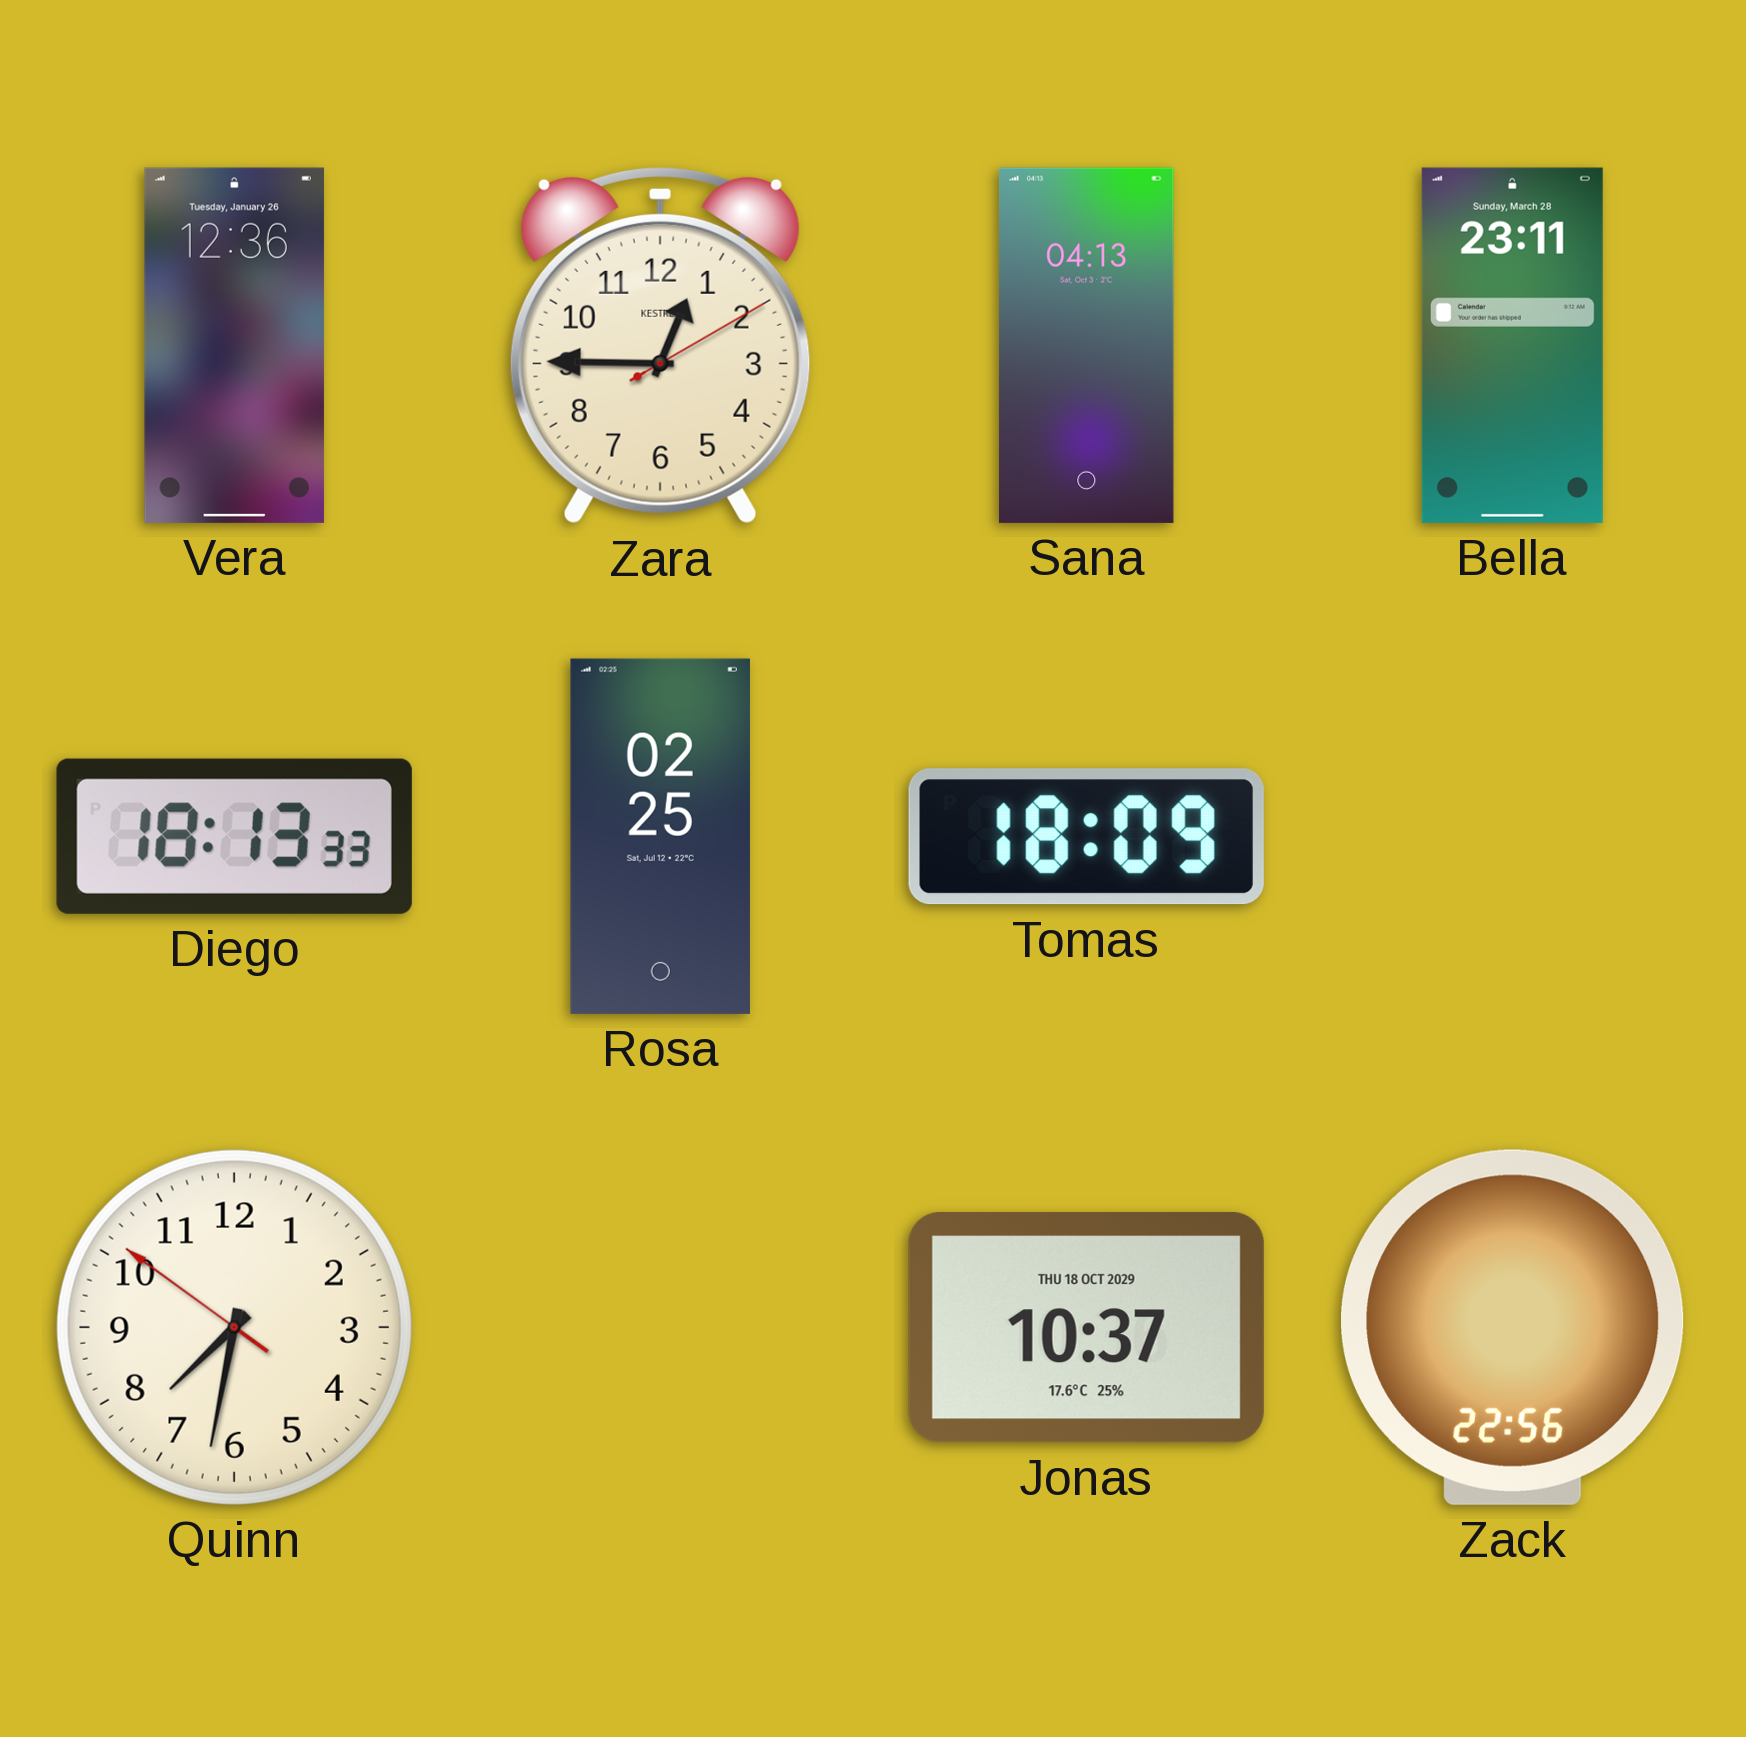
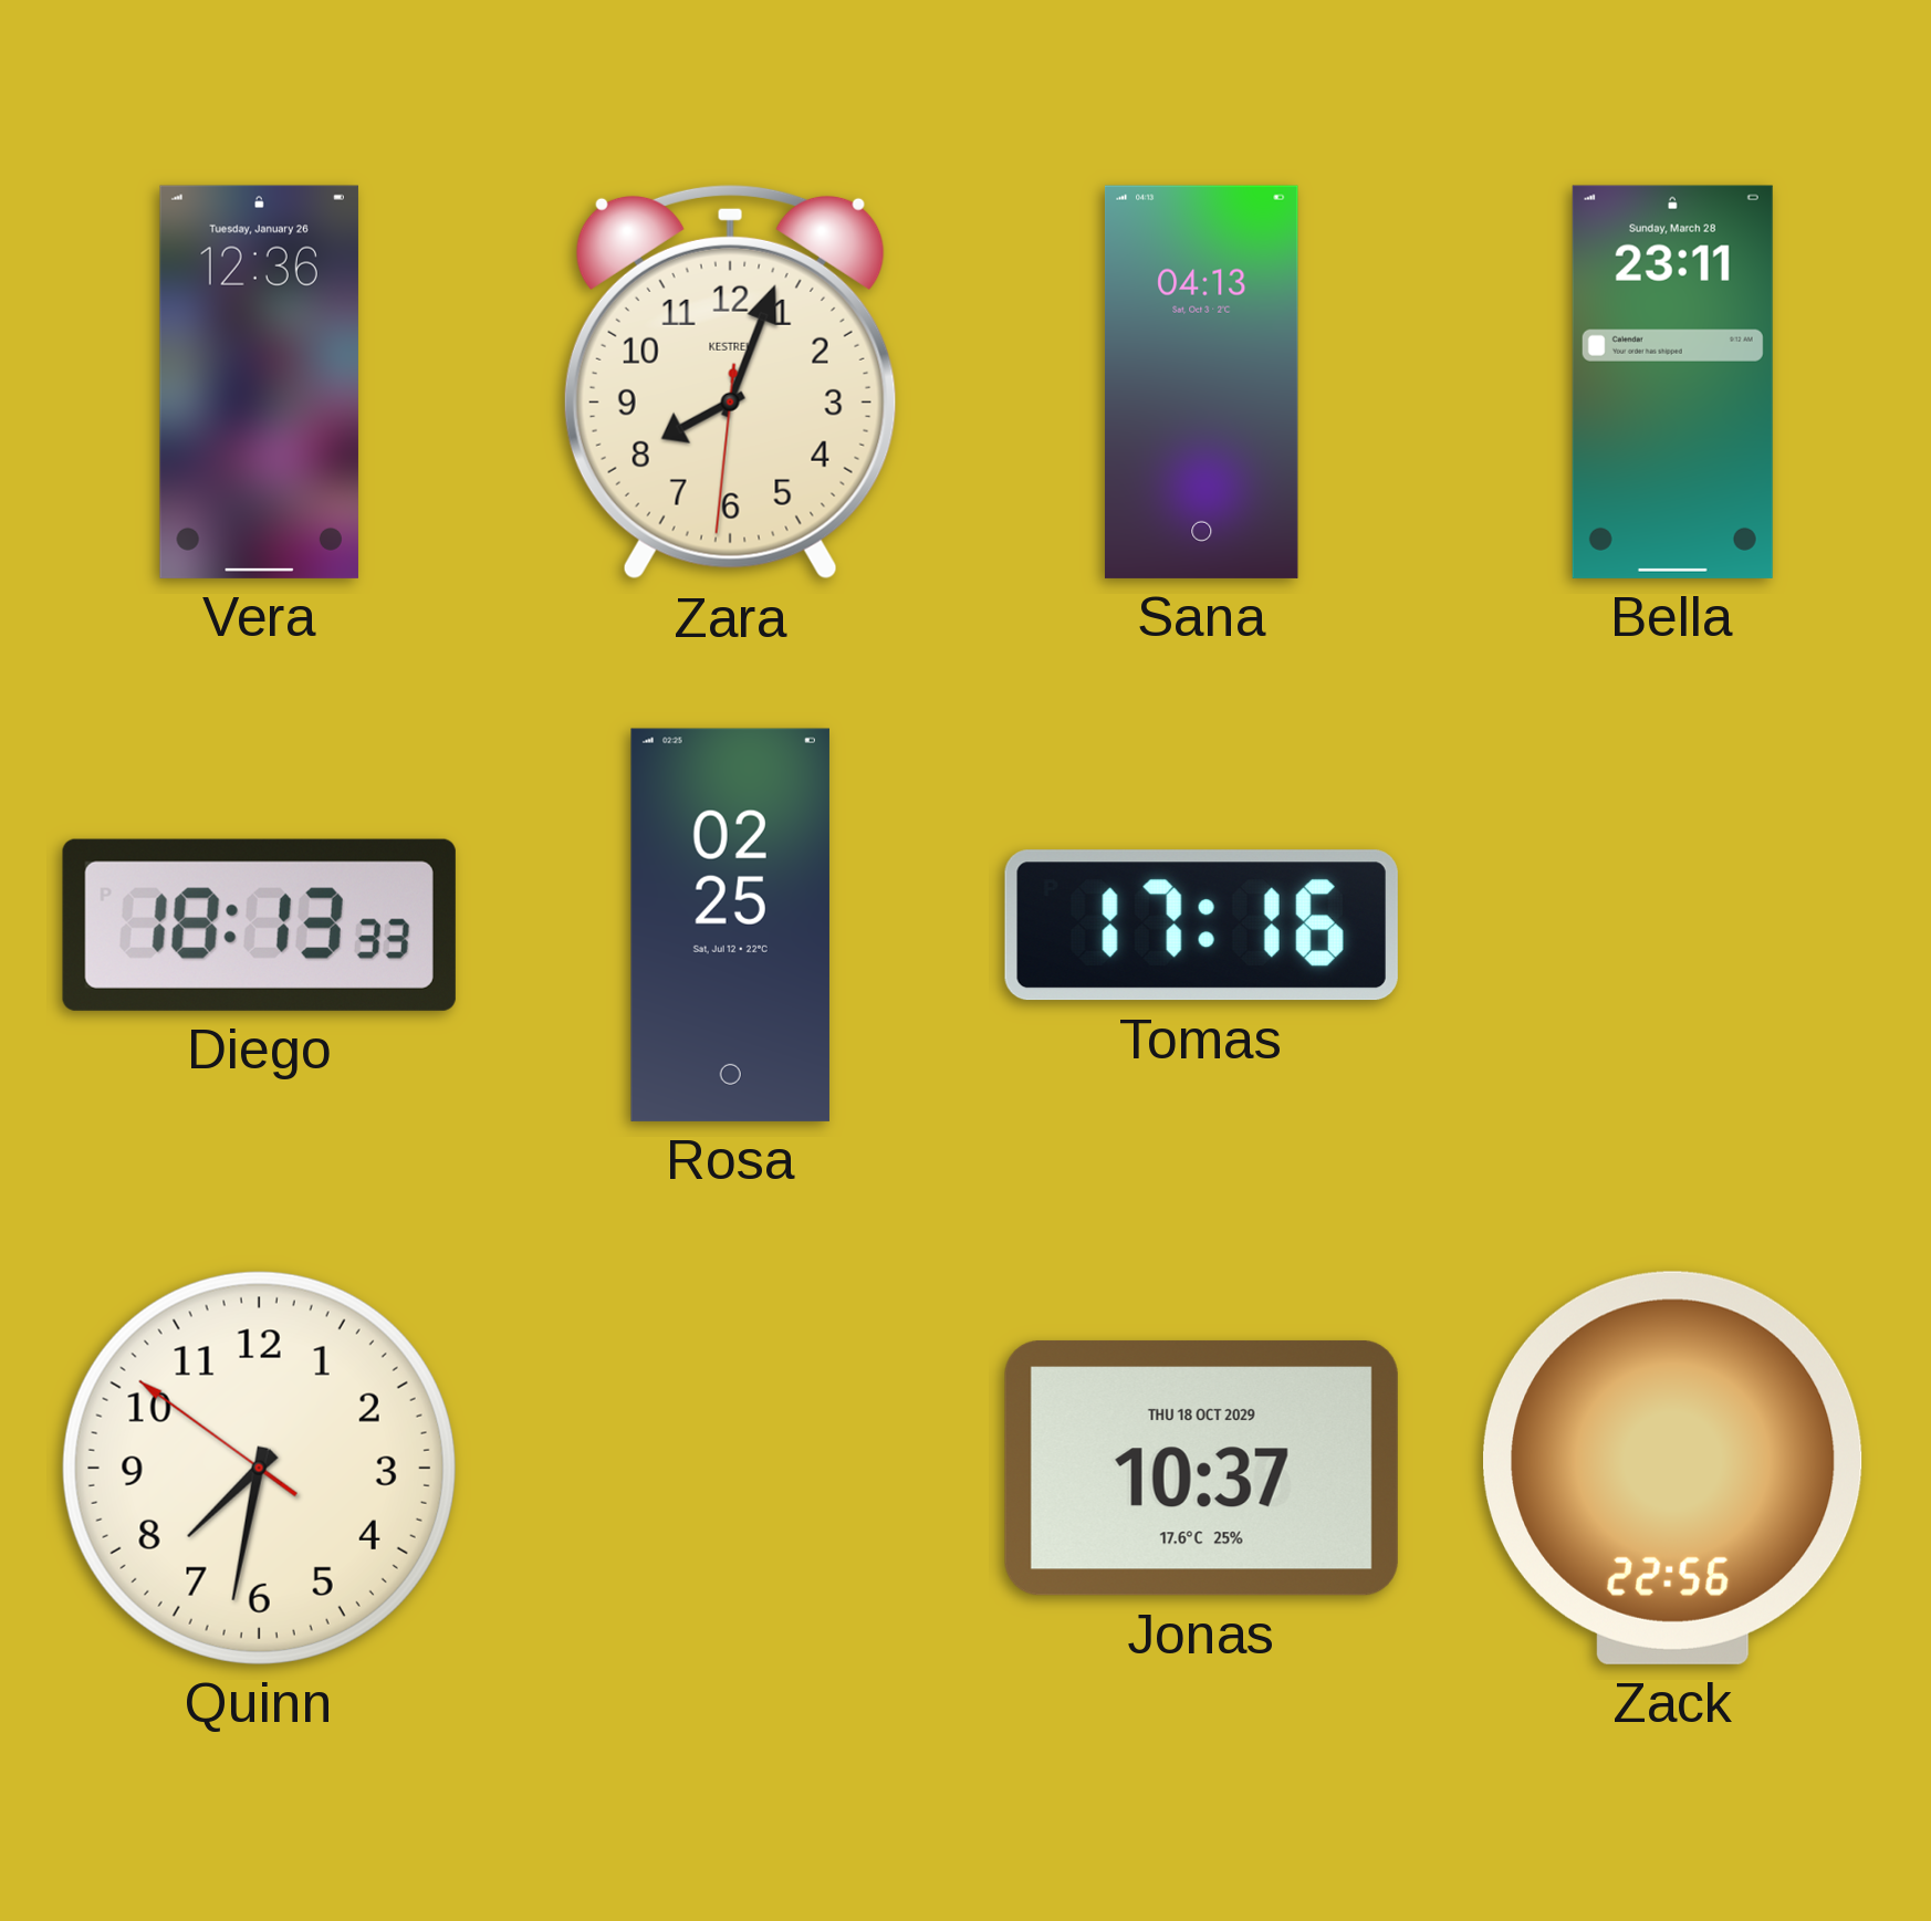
Zara: 12:45 -> 8:03 (730, 382)
Tomas: 18:09 -> 17:16 (1201, 926)
